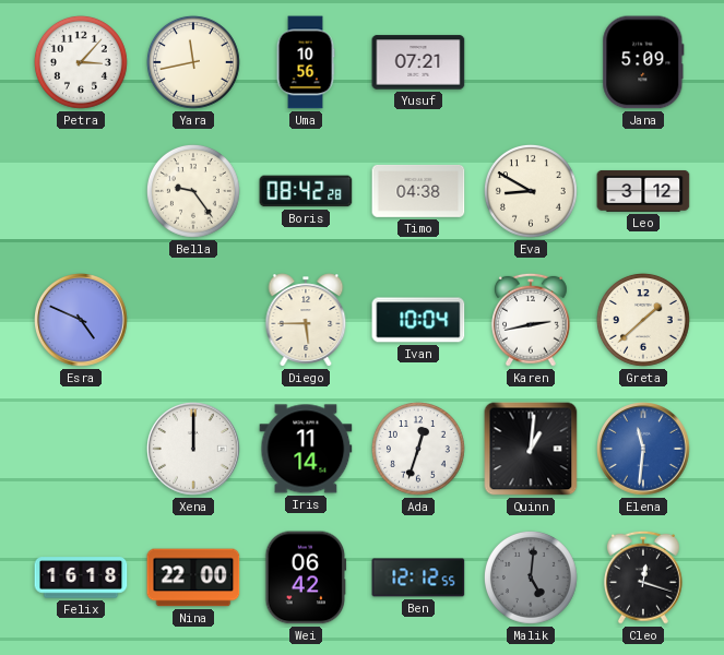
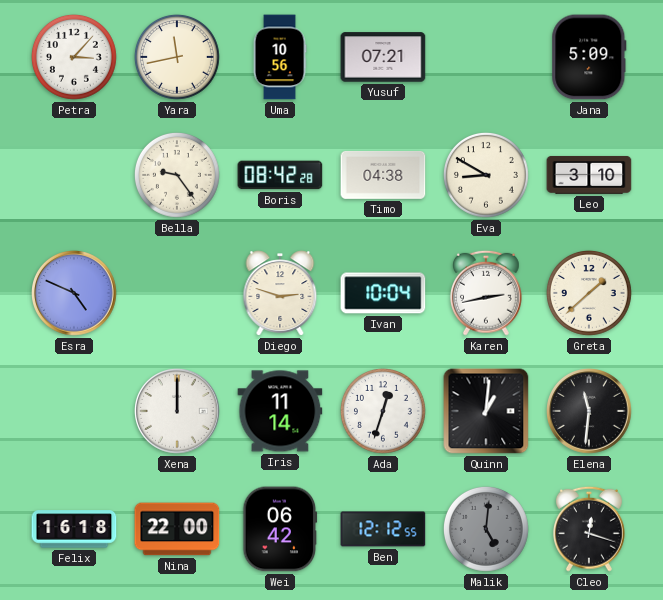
Leo: 3:12 -> 3:10 (589, 175)
Diego: 5:45 -> 2:48 (280, 293)
Elena dial: blue -> black (589, 411)
